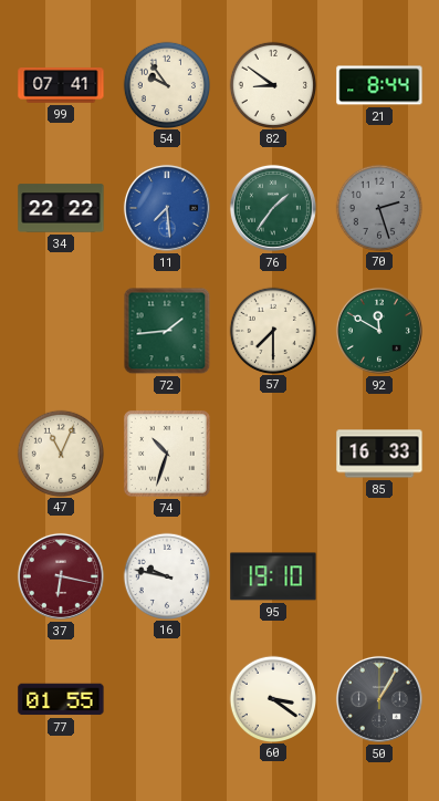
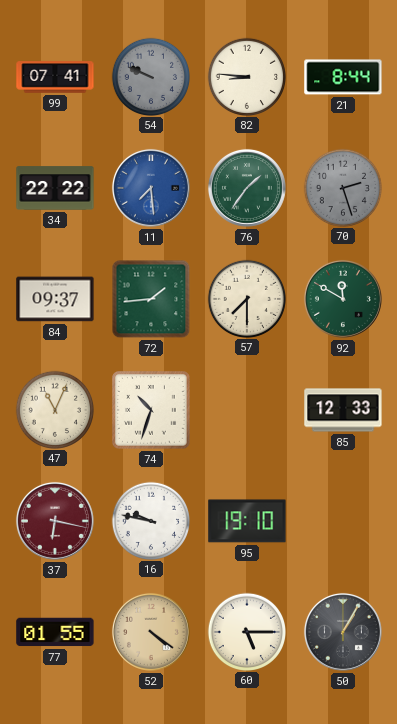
54: 9:54 -> 9:49 (150, 76)
54 dial: cream -> grey (150, 76)
82: 8:51 -> 8:46 (246, 76)
84: none -> 09:37 (55, 299)
85: 16:33 -> 12:33 (343, 410)
52: none -> 4:21 (151, 632)
60: 3:21 -> 5:15 (246, 631)
